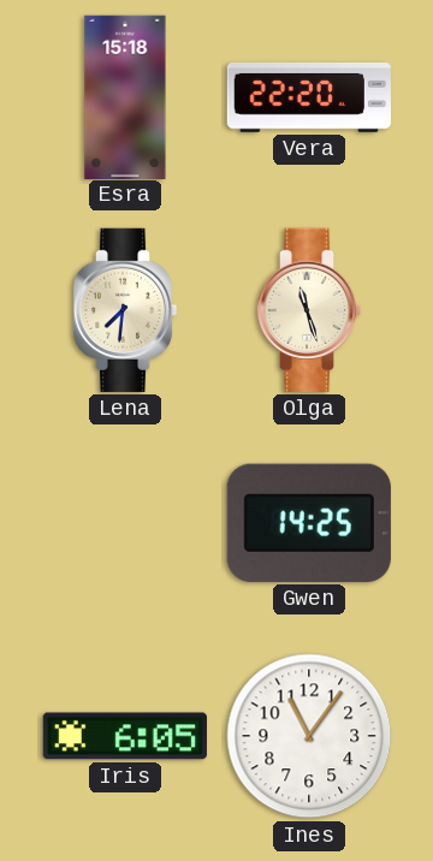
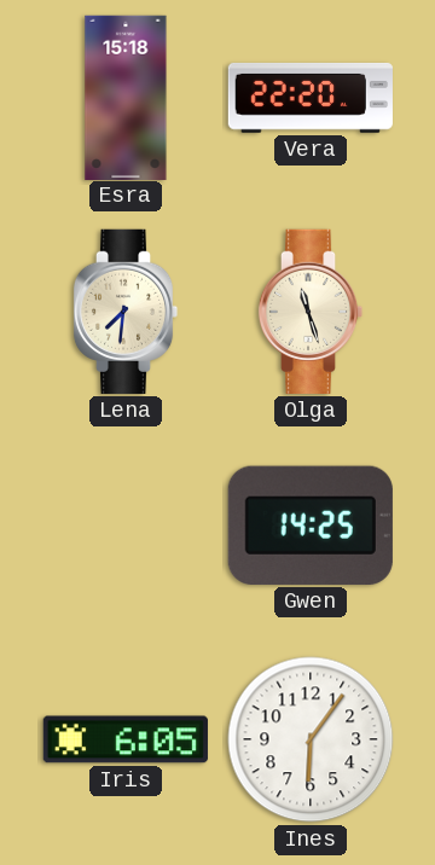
Ines: 11:06 -> 6:06 (311, 739)
